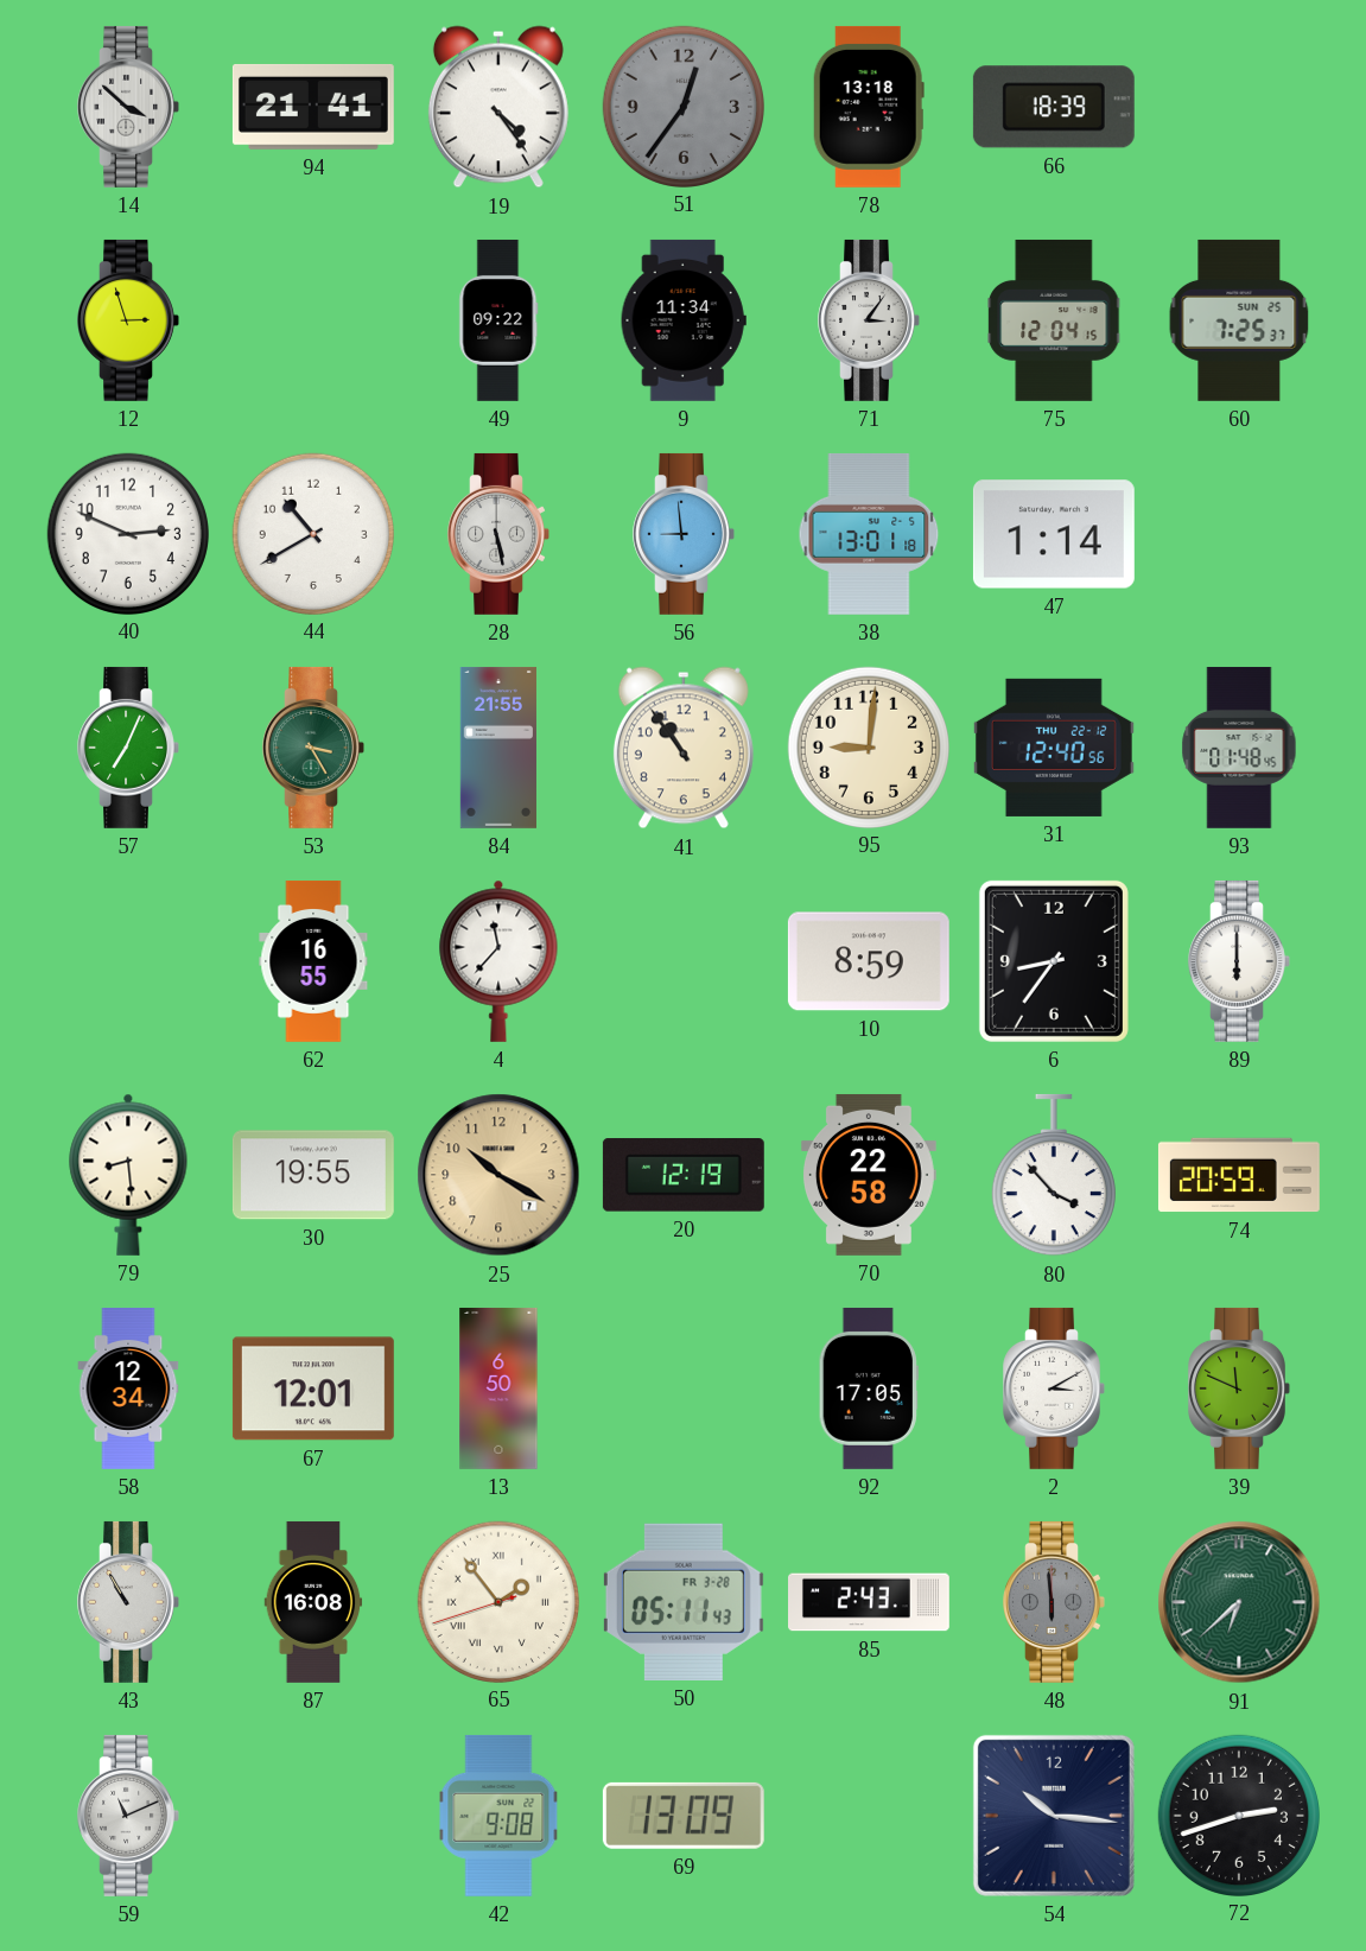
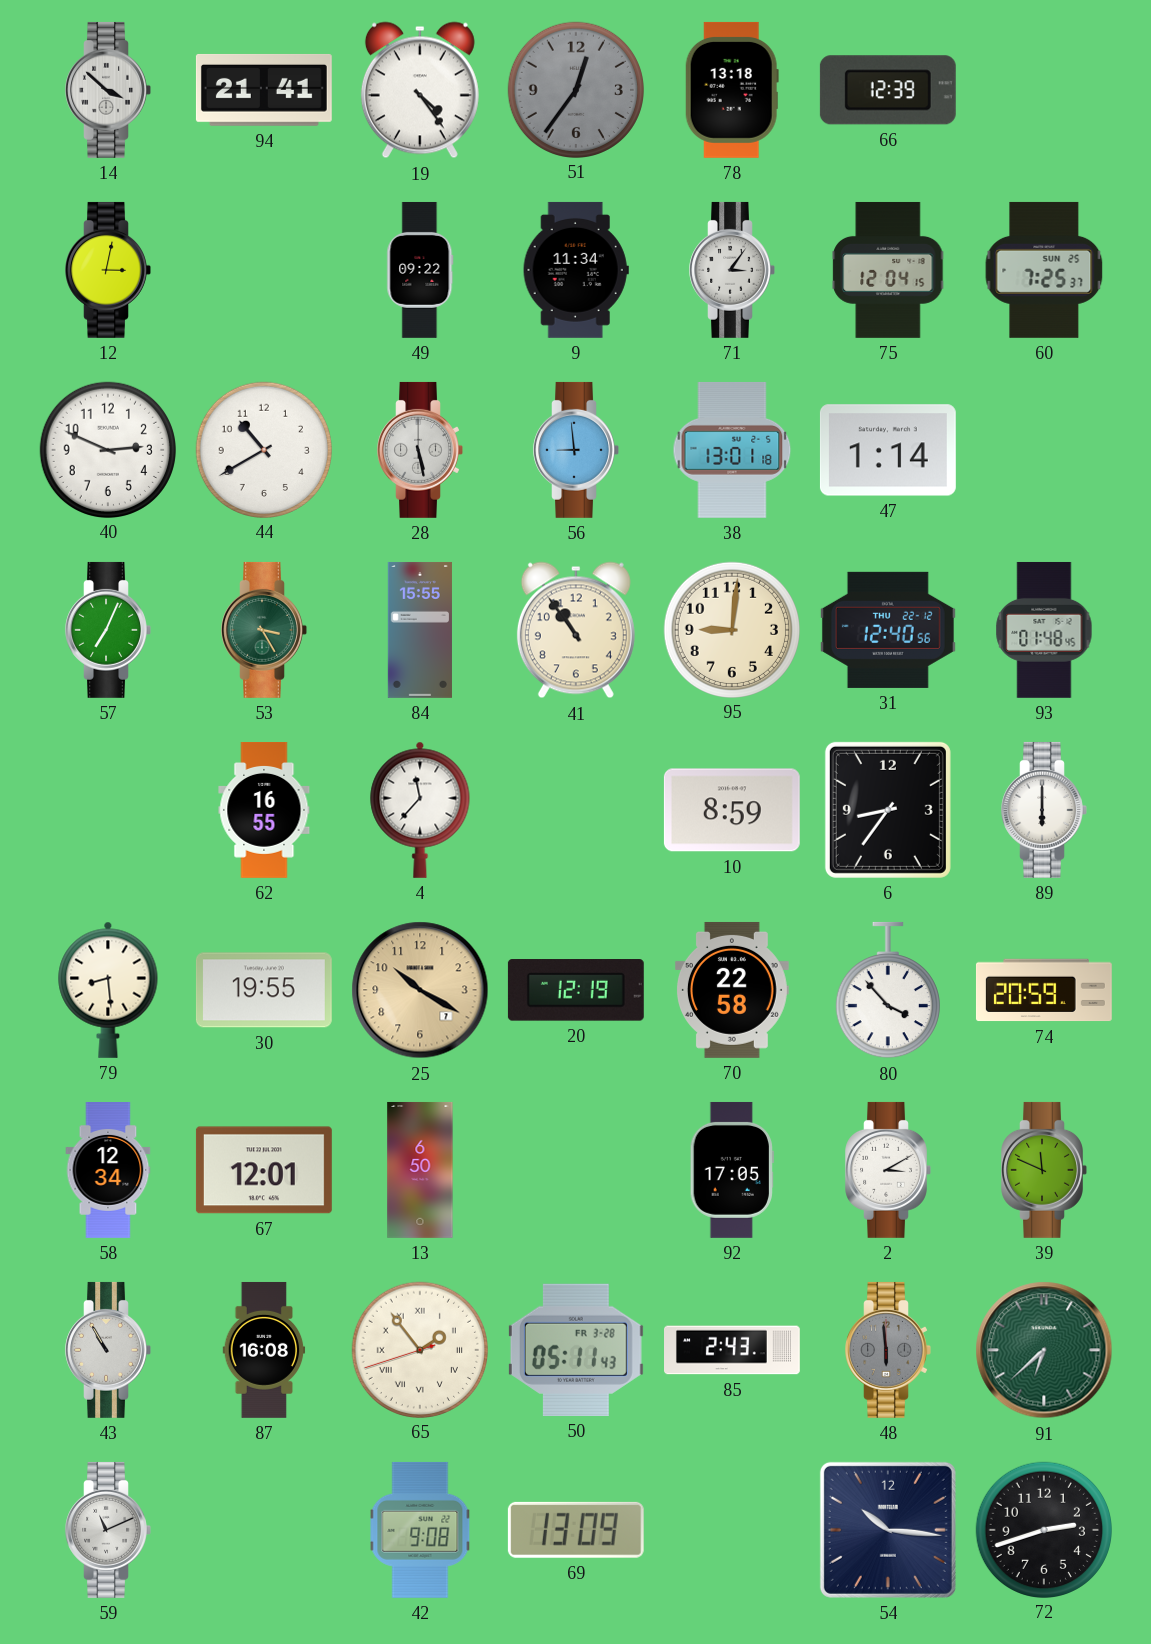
66: 18:39 -> 12:39 (888, 90)
12: 2:57 -> 3:02 (108, 270)
84: 21:55 -> 15:55 (420, 630)
